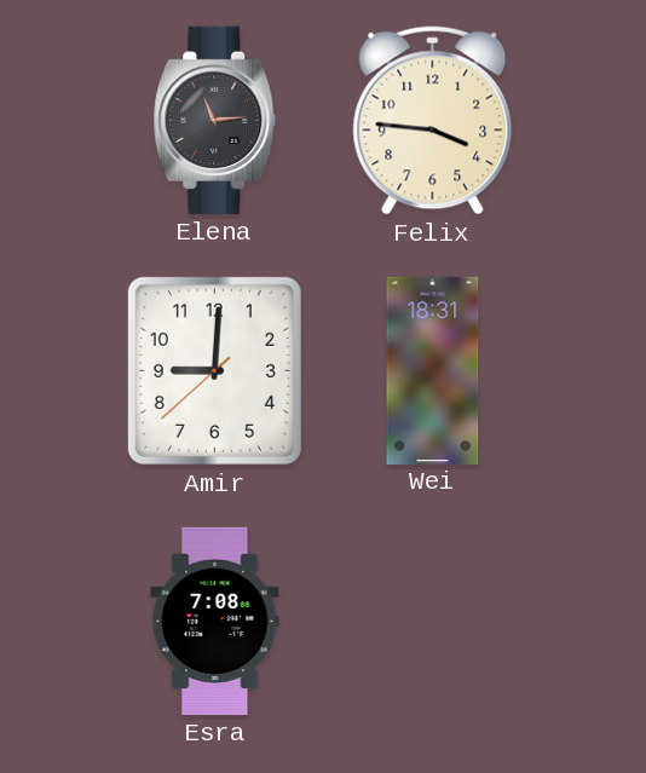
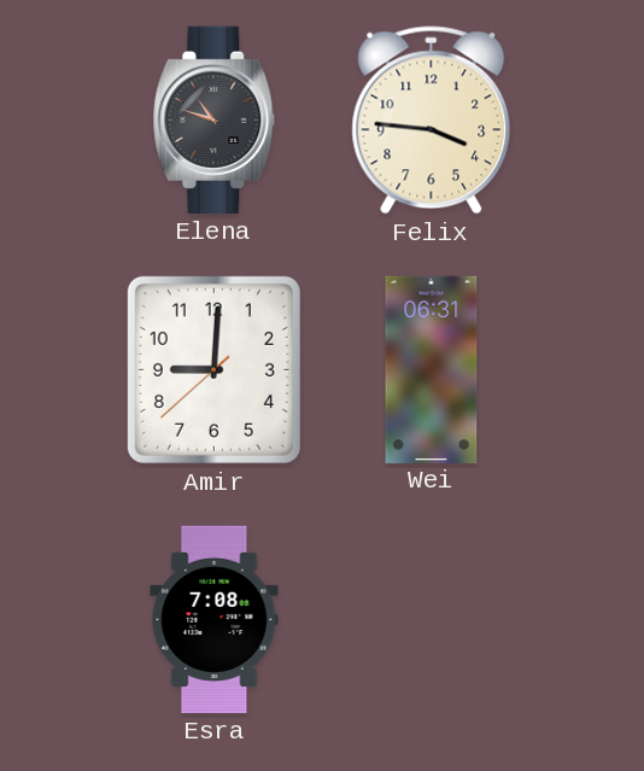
Elena: 11:14 -> 10:48 (215, 119)
Wei: 18:31 -> 06:31 (432, 369)
